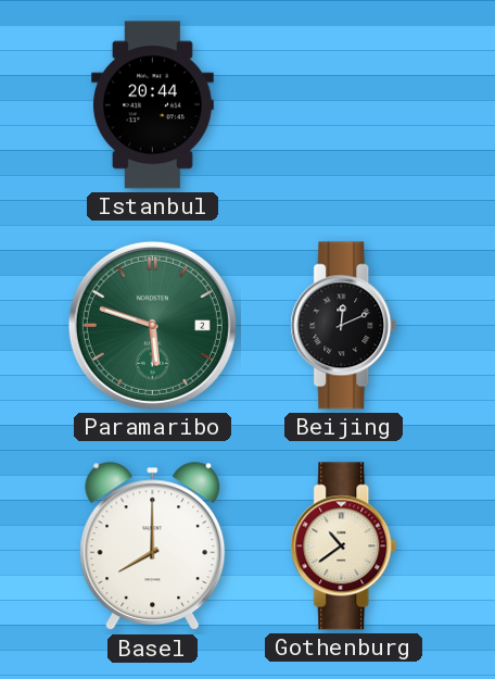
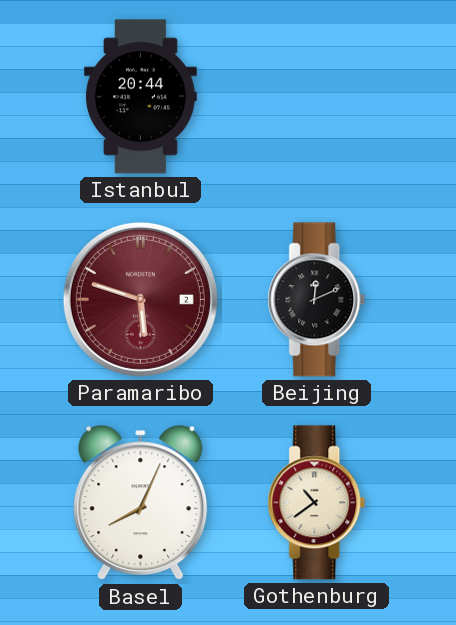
Paramaribo dial: green -> burgundy (140, 299)
Basel: 8:00 -> 8:04 (141, 503)
